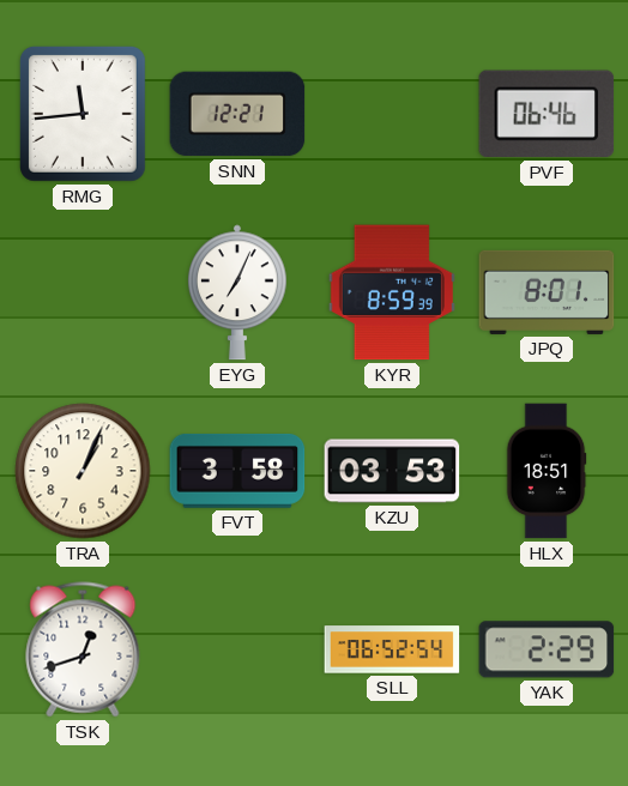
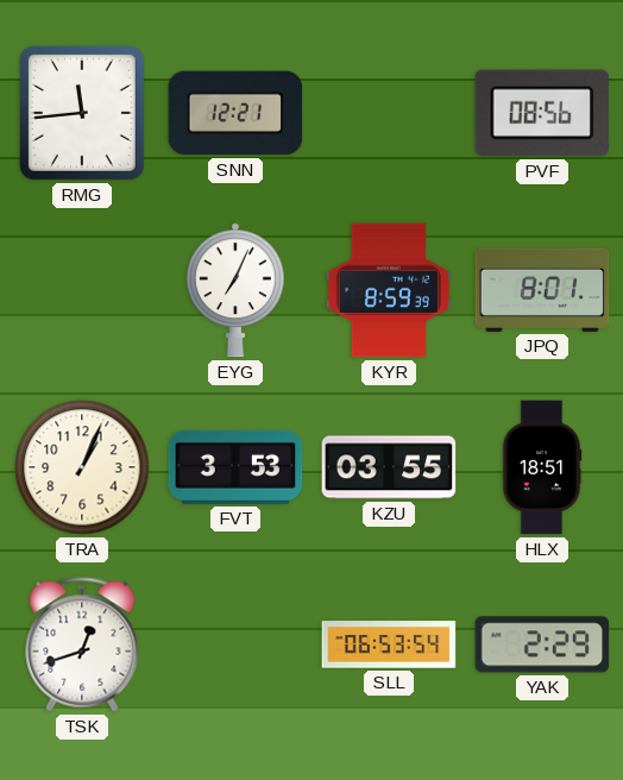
PVF: 06:46 -> 08:56 (542, 113)
FVT: 3:58 -> 3:53 (235, 467)
KZU: 03:53 -> 03:55 (389, 467)
SLL: 06:52 -> 06:53 (389, 644)
